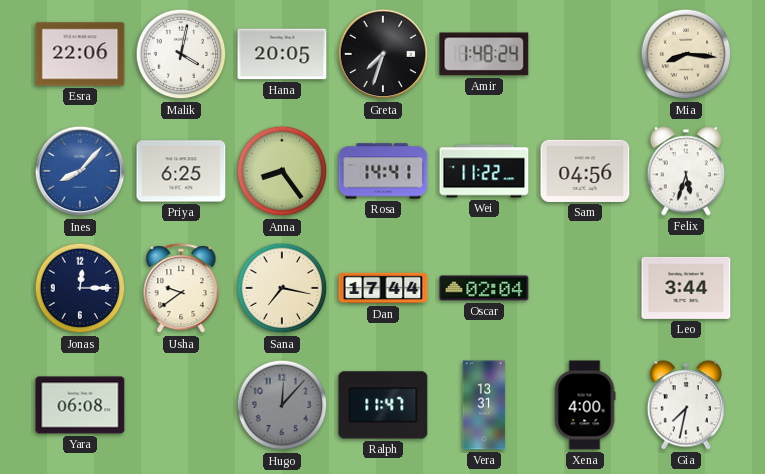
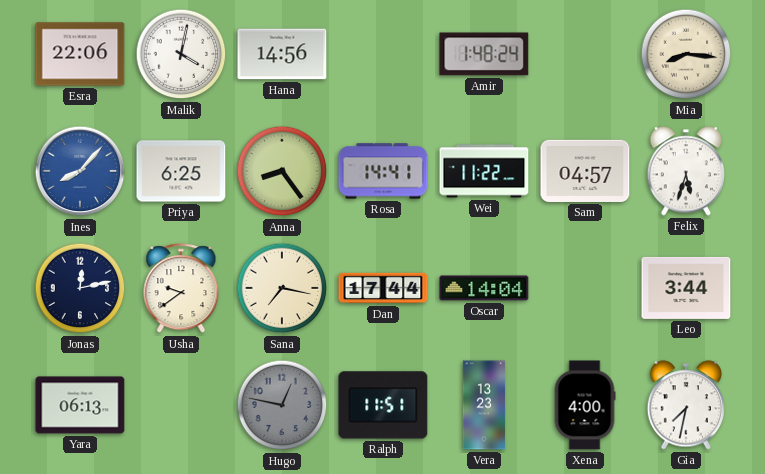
Hana: 20:05 -> 14:56 (282, 54)
Greta: 7:33 -> none (383, 54)
Sam: 04:56 -> 04:57 (585, 171)
Jonas: 12:15 -> 12:13 (80, 288)
Oscar: 02:04 -> 14:04 (484, 288)
Yara: 06:08 -> 06:13 (80, 405)
Hugo: 12:07 -> 12:47 (282, 405)
Ralph: 11:47 -> 11:51 (383, 405)
Vera: 13:31 -> 13:23 (484, 405)
